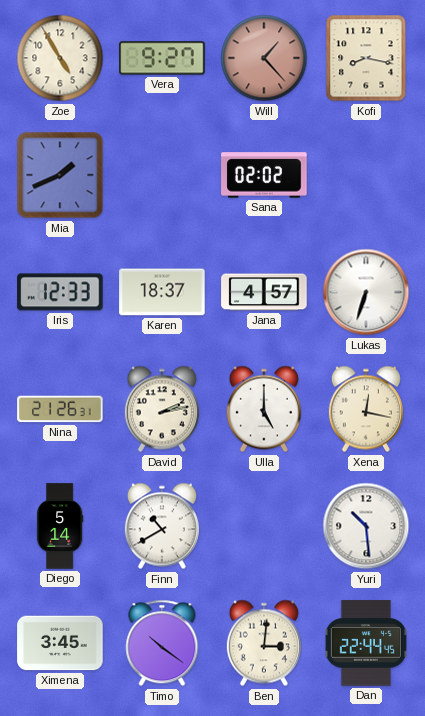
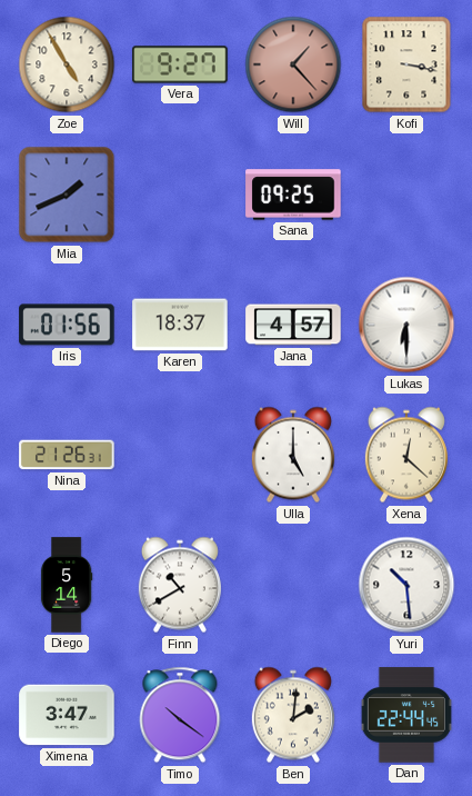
Kofi: 8:17 -> 3:17 (406, 64)
Sana: 02:02 -> 09:25 (293, 195)
Iris: 12:33 -> 01:56 (67, 325)
Lukas: 6:33 -> 6:30 (406, 325)
David: 2:13 -> none (162, 409)
Xena: 12:17 -> 12:22 (406, 455)
Ximena: 3:45 -> 3:47 (67, 715)
Ben: 3:01 -> 2:01 (293, 715)
